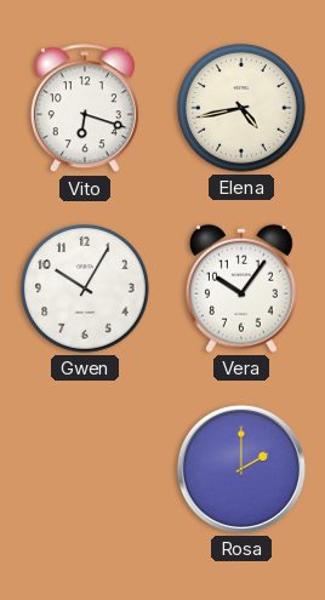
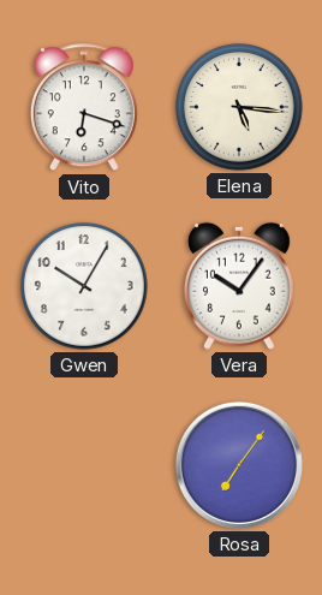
Elena: 4:43 -> 5:16 (239, 107)
Rosa: 2:00 -> 7:06 (239, 465)
